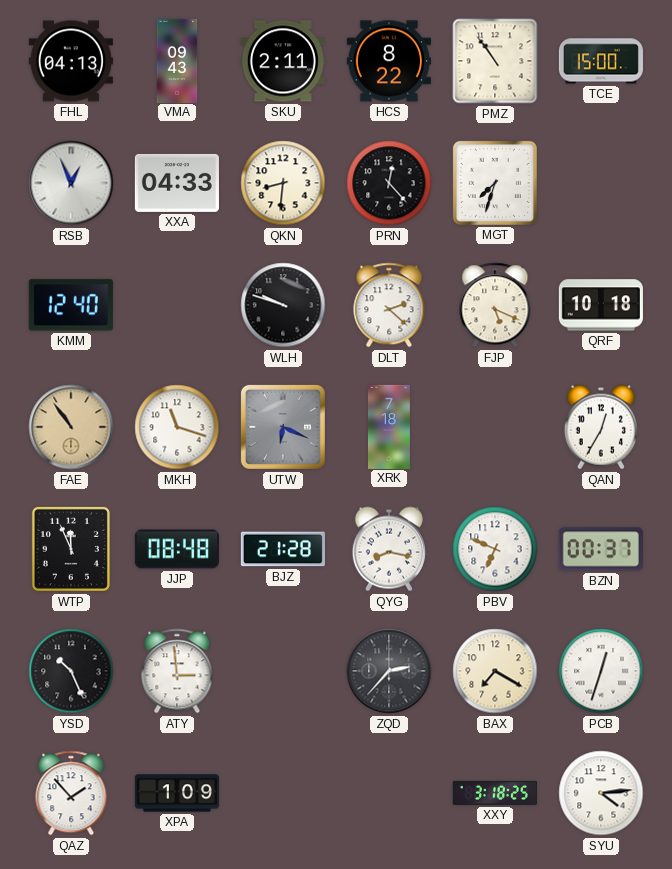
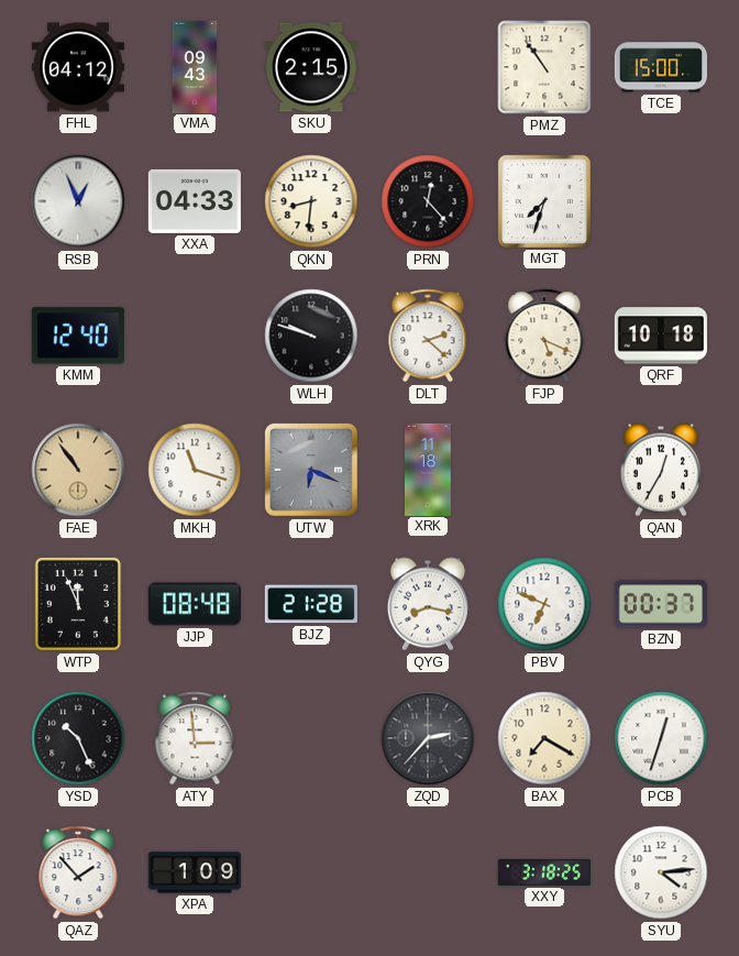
FHL: 04:13 -> 04:12 (78, 67)
SKU: 2:11 -> 2:15 (311, 67)
HCS: 8:22 -> none (389, 61)
XRK: 7:18 -> 11:18 (428, 469)
